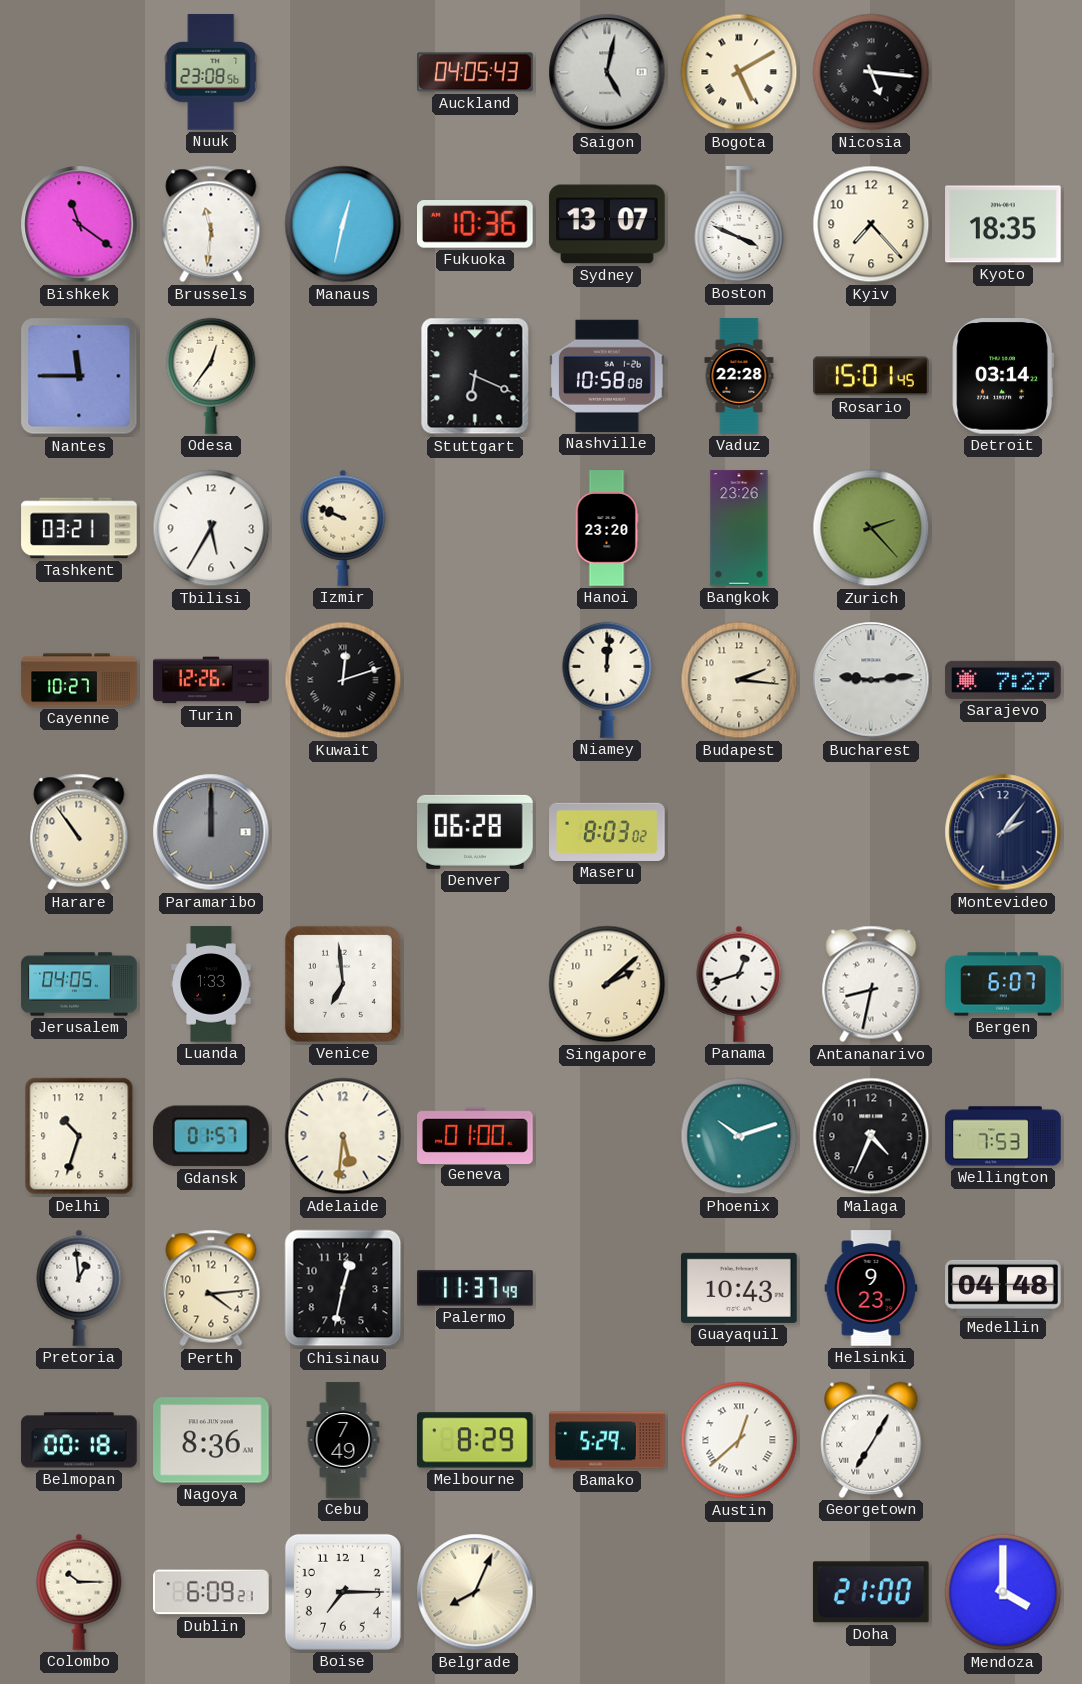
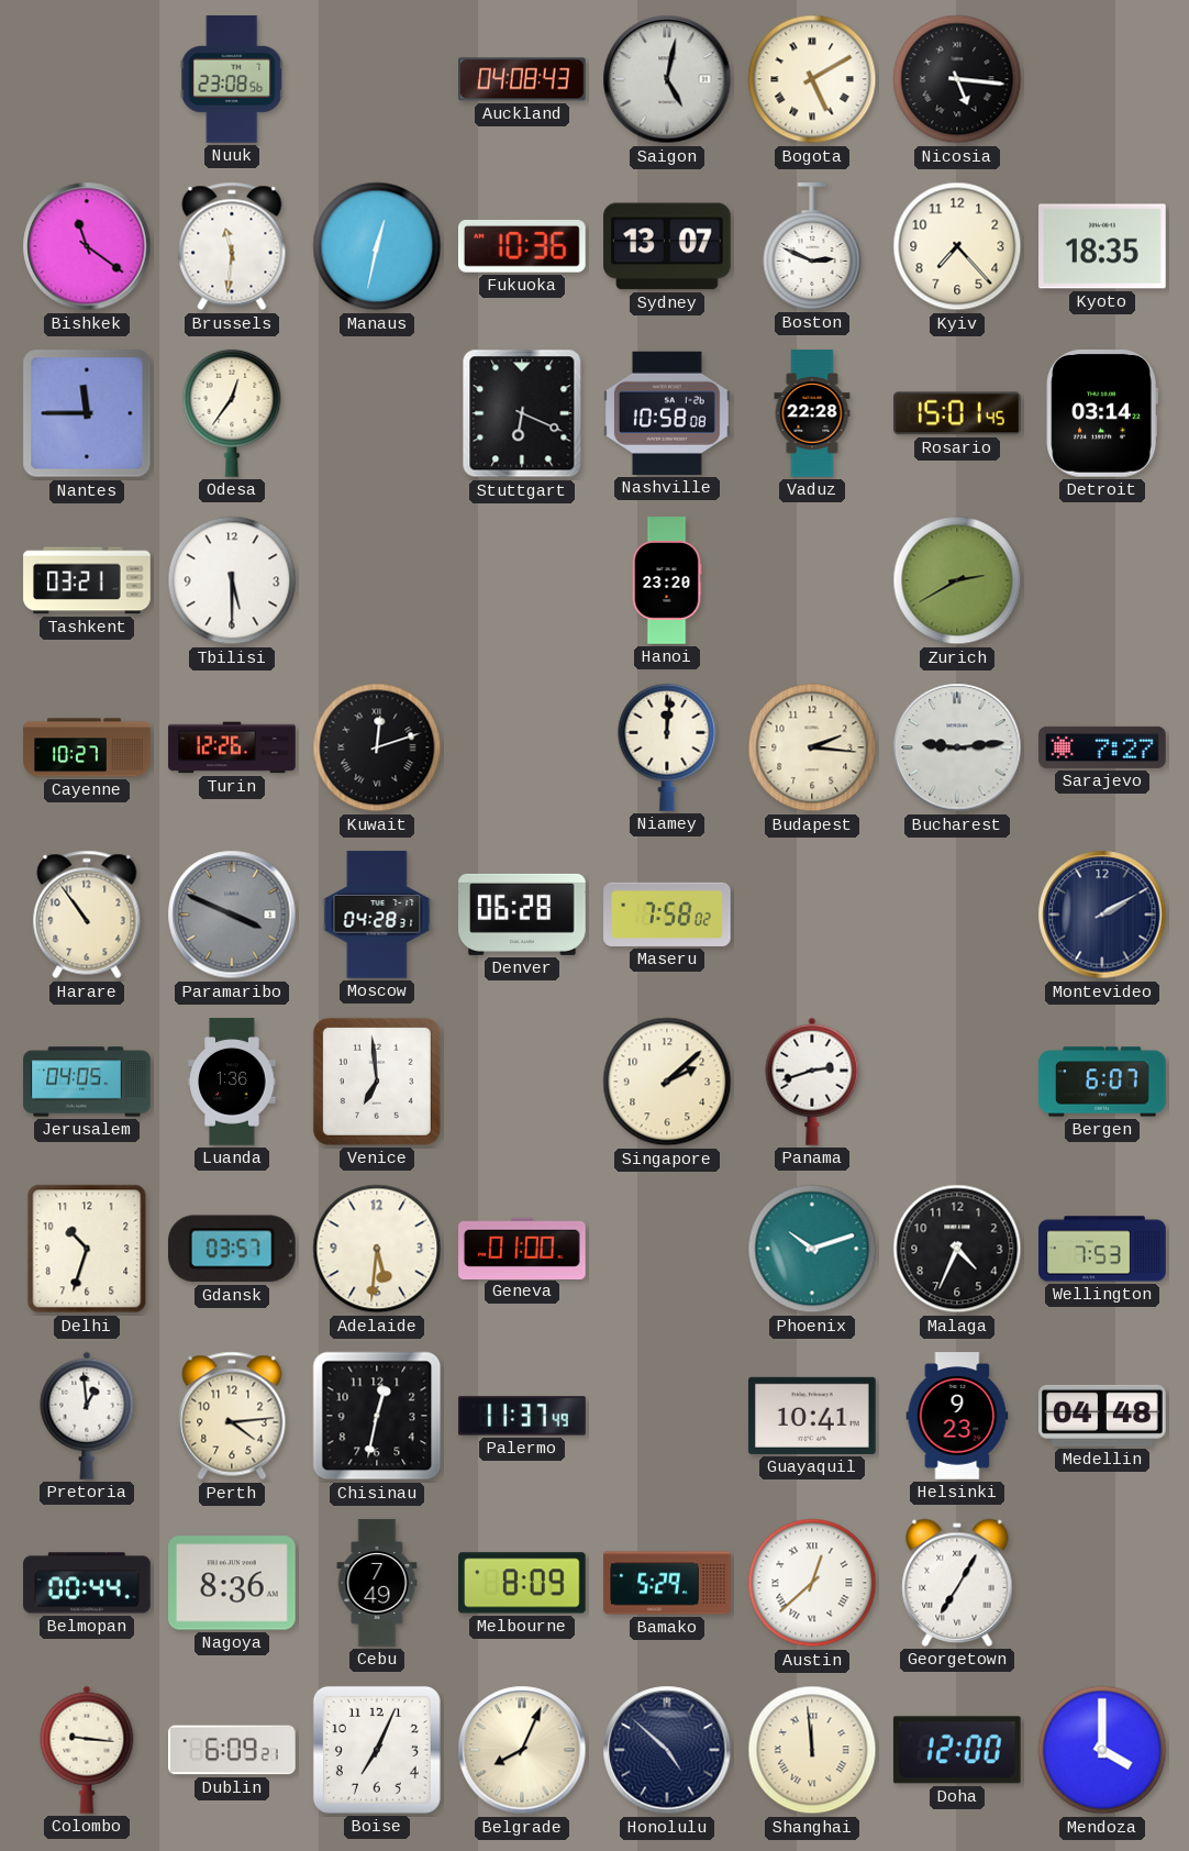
Auckland: 04:05 -> 04:08 (523, 79)
Boston: 3:49 -> 2:49 (812, 246)
Tbilisi: 5:35 -> 5:30 (232, 580)
Izmir: 9:49 -> none (343, 528)
Bangkok: 23:26 -> none (739, 528)
Zurich: 2:23 -> 2:40 (957, 580)
Paramaribo: 12:00 -> 3:49 (232, 915)
Moscow: none -> 04:28 (377, 915)
Maseru: 8:03 -> 7:58 (667, 915)
Montevideo: 2:06 -> 2:10 (1102, 915)
Luanda: 1:33 -> 1:36 (232, 1082)
Panama: 12:42 -> 2:42 (812, 1082)
Antananarivo: 8:32 -> none (871, 984)
Gdansk: 01:57 -> 03:57 (232, 1249)
Guayaquil: 10:43 -> 10:41 (813, 1416)
Belmopan: 00:18 -> 00:44 (87, 1583)
Melbourne: 8:29 -> 8:09 (523, 1583)
Colombo: 10:15 -> 9:16 (87, 1750)
Boise: 7:15 -> 7:04 (377, 1750)
Honolulu: none -> 4:52 (667, 1750)
Shanghai: none -> 11:59 (812, 1750)
Doha: 21:00 -> 12:00 (957, 1750)
